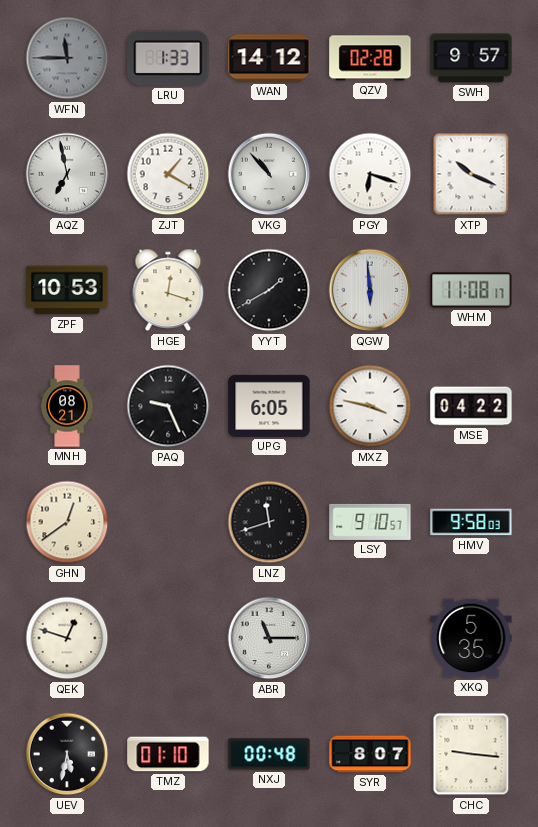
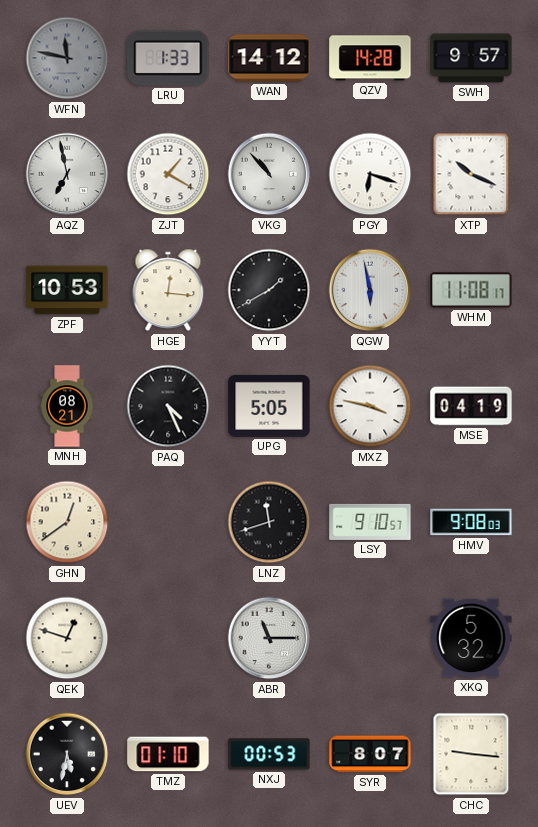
WFN: 11:45 -> 11:47 (67, 58)
QZV: 02:28 -> 14:28 (370, 58)
HGE: 12:18 -> 12:16 (168, 290)
QGW: 5:59 -> 5:58 (370, 290)
PAQ: 9:26 -> 4:26 (168, 406)
UPG: 6:05 -> 5:05 (269, 406)
MSE: 04:22 -> 04:19 (471, 406)
HMV: 9:58 -> 9:08 (471, 522)
XKQ: 5:35 -> 5:32 (471, 638)
NXJ: 00:48 -> 00:53 (269, 754)
